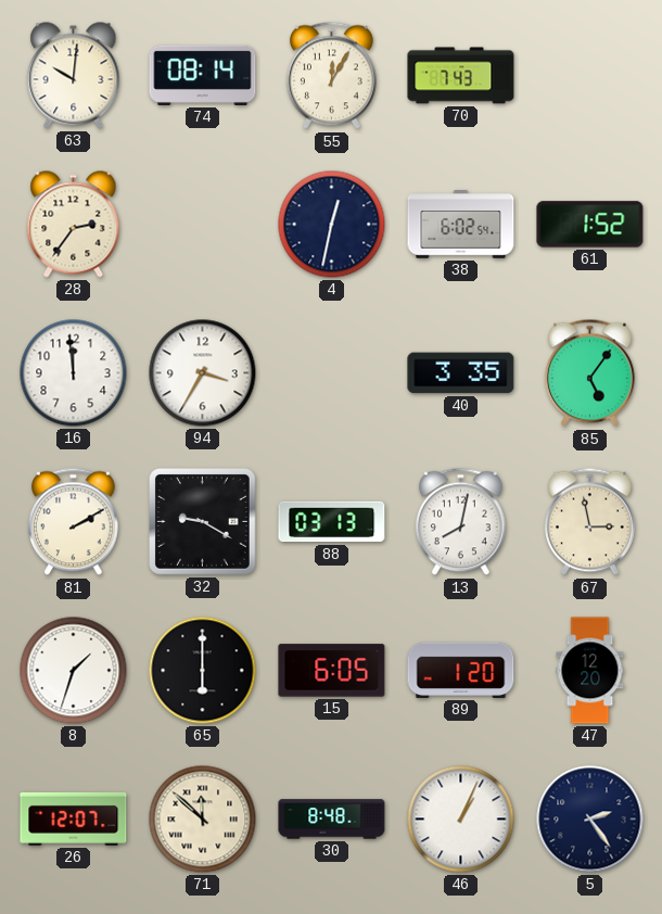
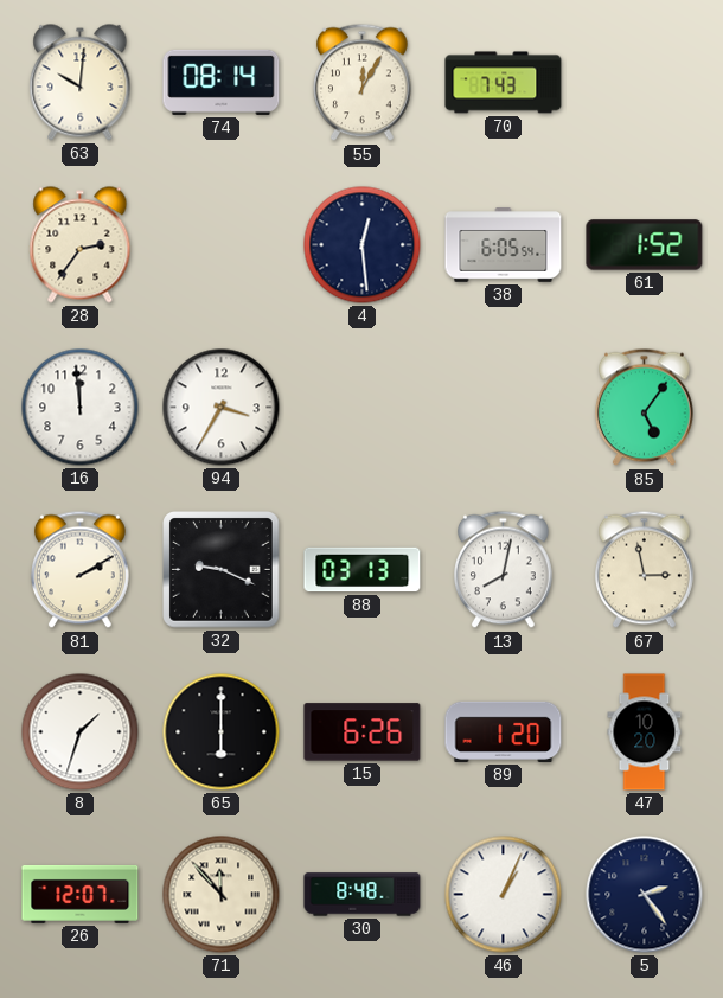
4: 12:32 -> 12:29 (363, 245)
38: 6:02 -> 6:05 (504, 245)
40: 3:35 -> none (461, 373)
32: 9:20 -> 9:19 (222, 570)
15: 6:05 -> 6:26 (363, 732)
47: 12:20 -> 10:20 (645, 732)
71: 11:52 -> 11:53 (222, 895)
